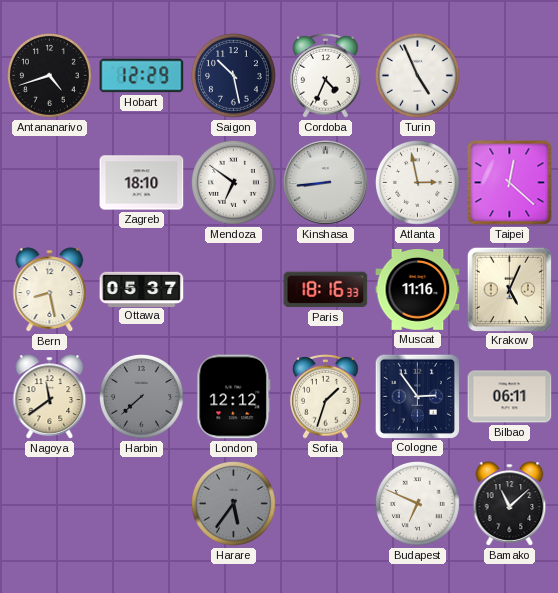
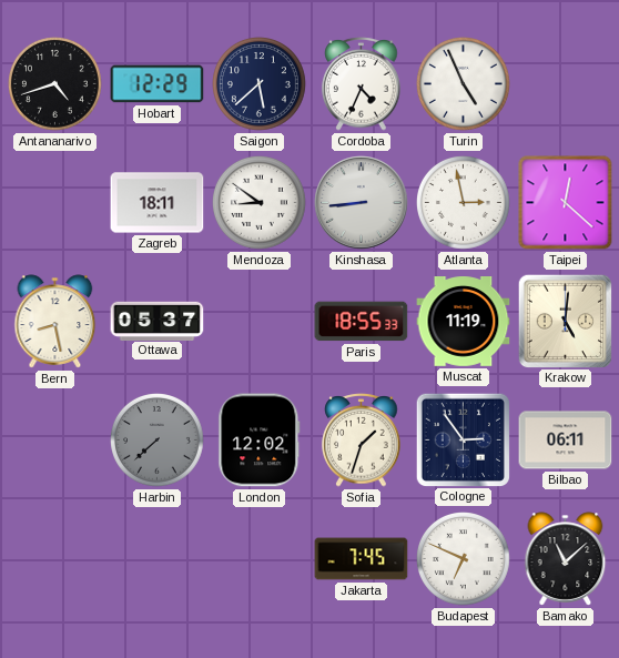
Saigon: 10:28 -> 5:38 (260, 84)
Zagreb: 18:10 -> 18:11 (158, 203)
Mendoza: 6:51 -> 8:51 (260, 203)
Paris: 18:16 -> 18:55 (362, 322)
Muscat: 11:16 -> 11:19 (464, 322)
Krakow: 5:04 -> 5:01 (565, 321)
Nagoya: 11:39 -> none (50, 397)
London: 12:12 -> 12:02 (260, 441)
Harare: 5:36 -> none (234, 504)
Jakarta: none -> 7:45 (362, 559)
